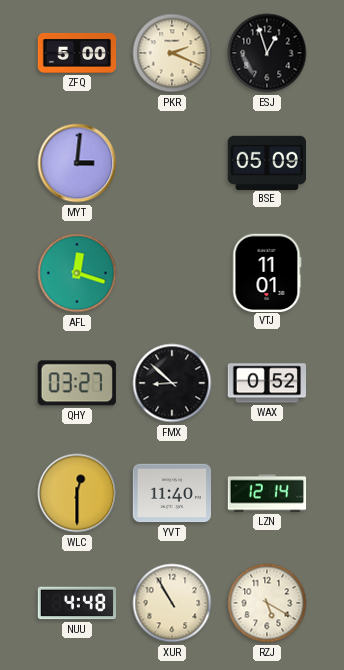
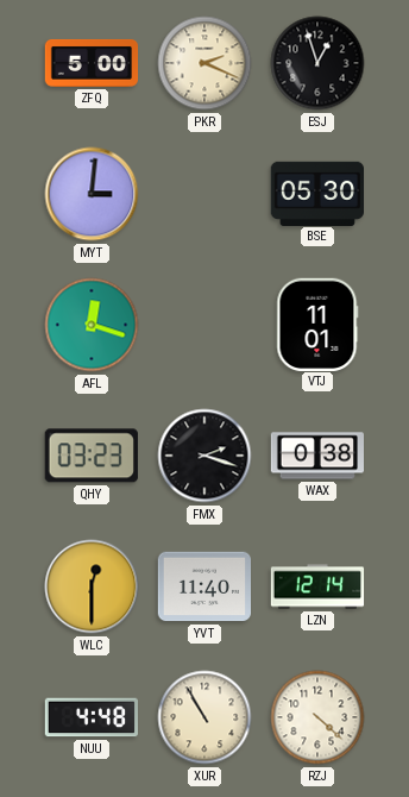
BSE: 05:09 -> 05:30 (316, 193)
QHY: 03:27 -> 03:23 (92, 456)
FMX: 8:52 -> 2:18 (204, 456)
WAX: 0:52 -> 0:38 (316, 456)
RZJ: 5:20 -> 4:22 (317, 717)
